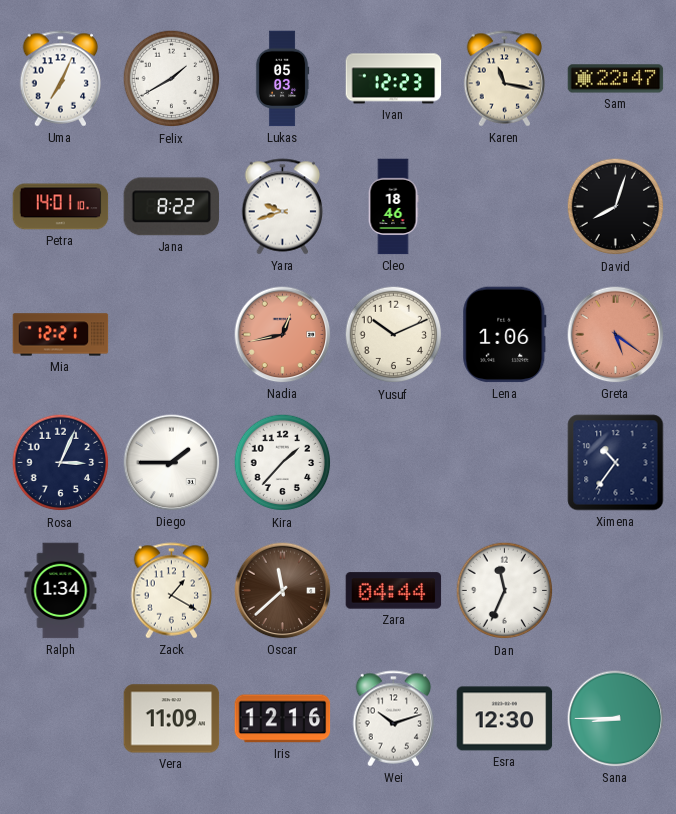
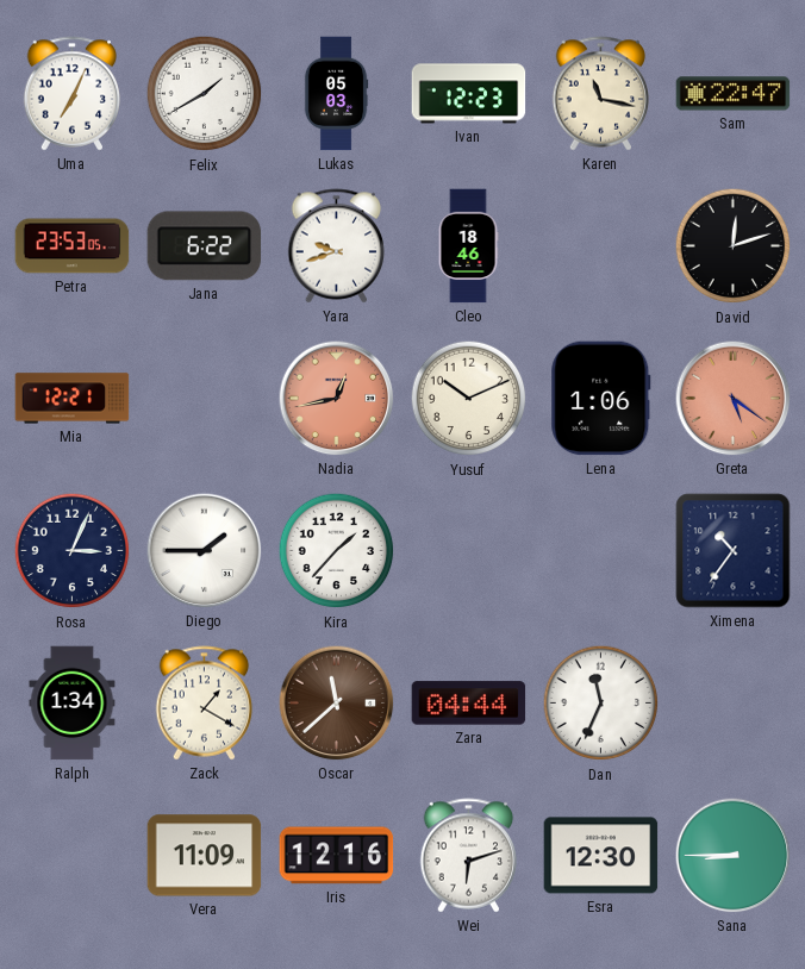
Petra: 14:01 -> 23:53 (73, 246)
Jana: 8:22 -> 6:22 (205, 246)
David: 8:03 -> 12:12 (734, 246)
Wei: 10:12 -> 6:12 (469, 856)
